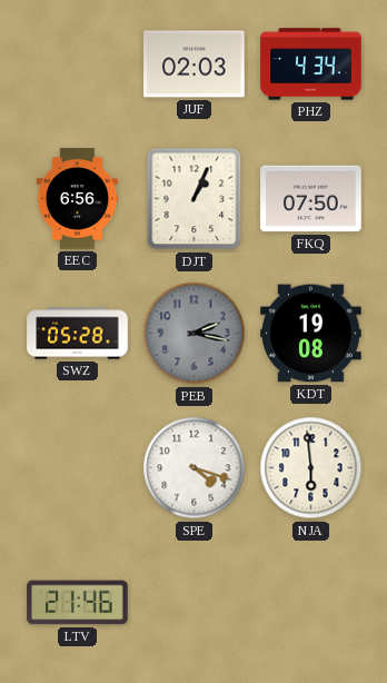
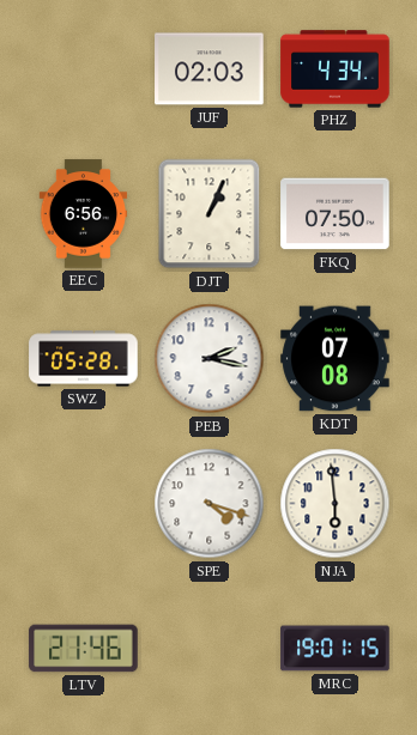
PEB dial: grey -> white (210, 359)
KDT: 19:08 -> 07:08 (336, 359)
MRC: none -> 19:01 (336, 649)
